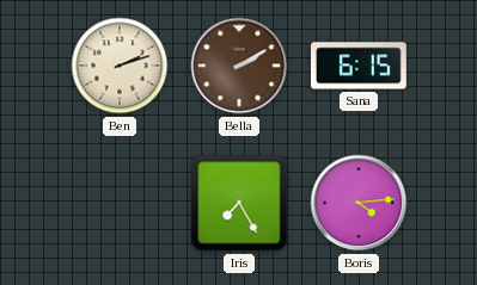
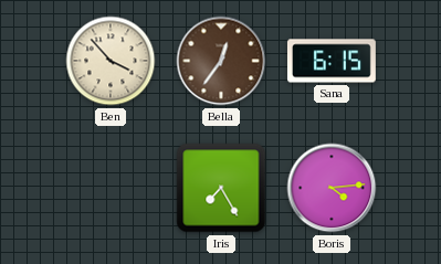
Ben: 2:12 -> 3:53 (111, 61)
Bella: 2:10 -> 12:36 (221, 61)
